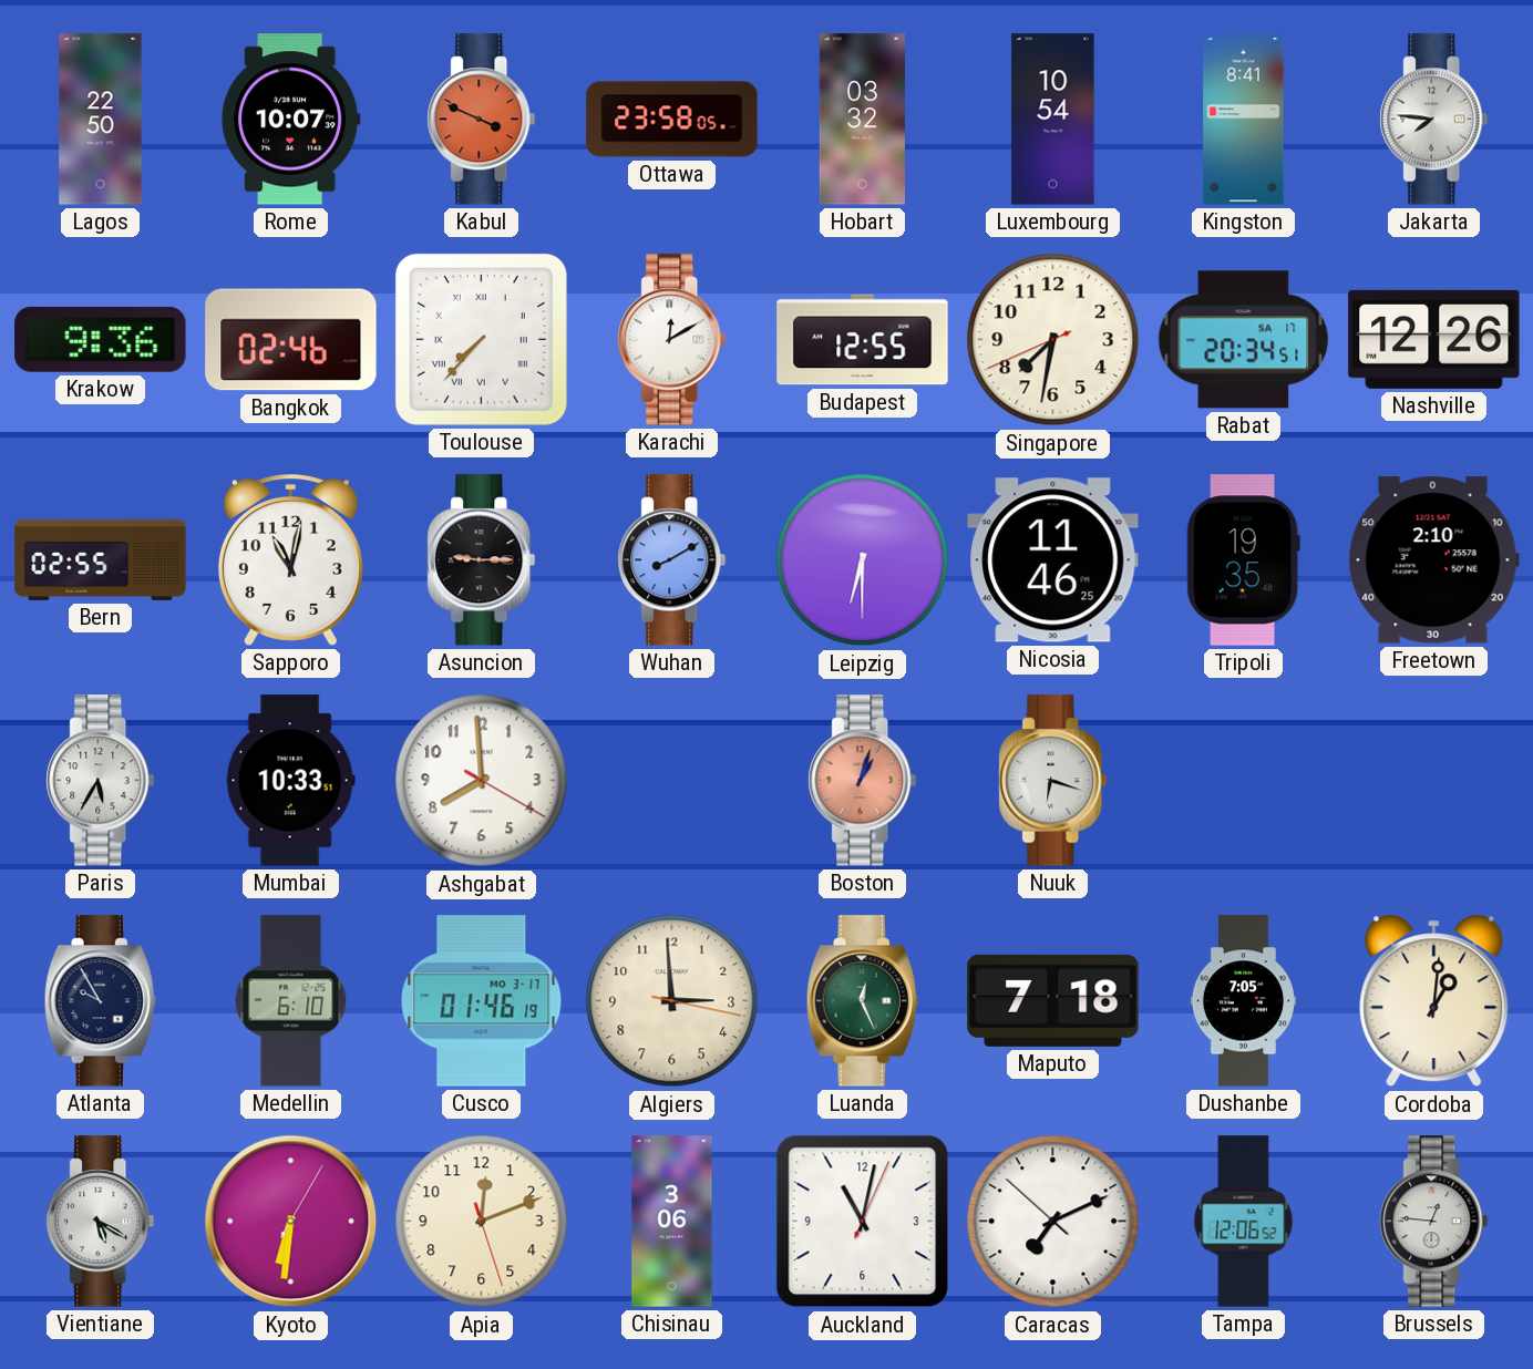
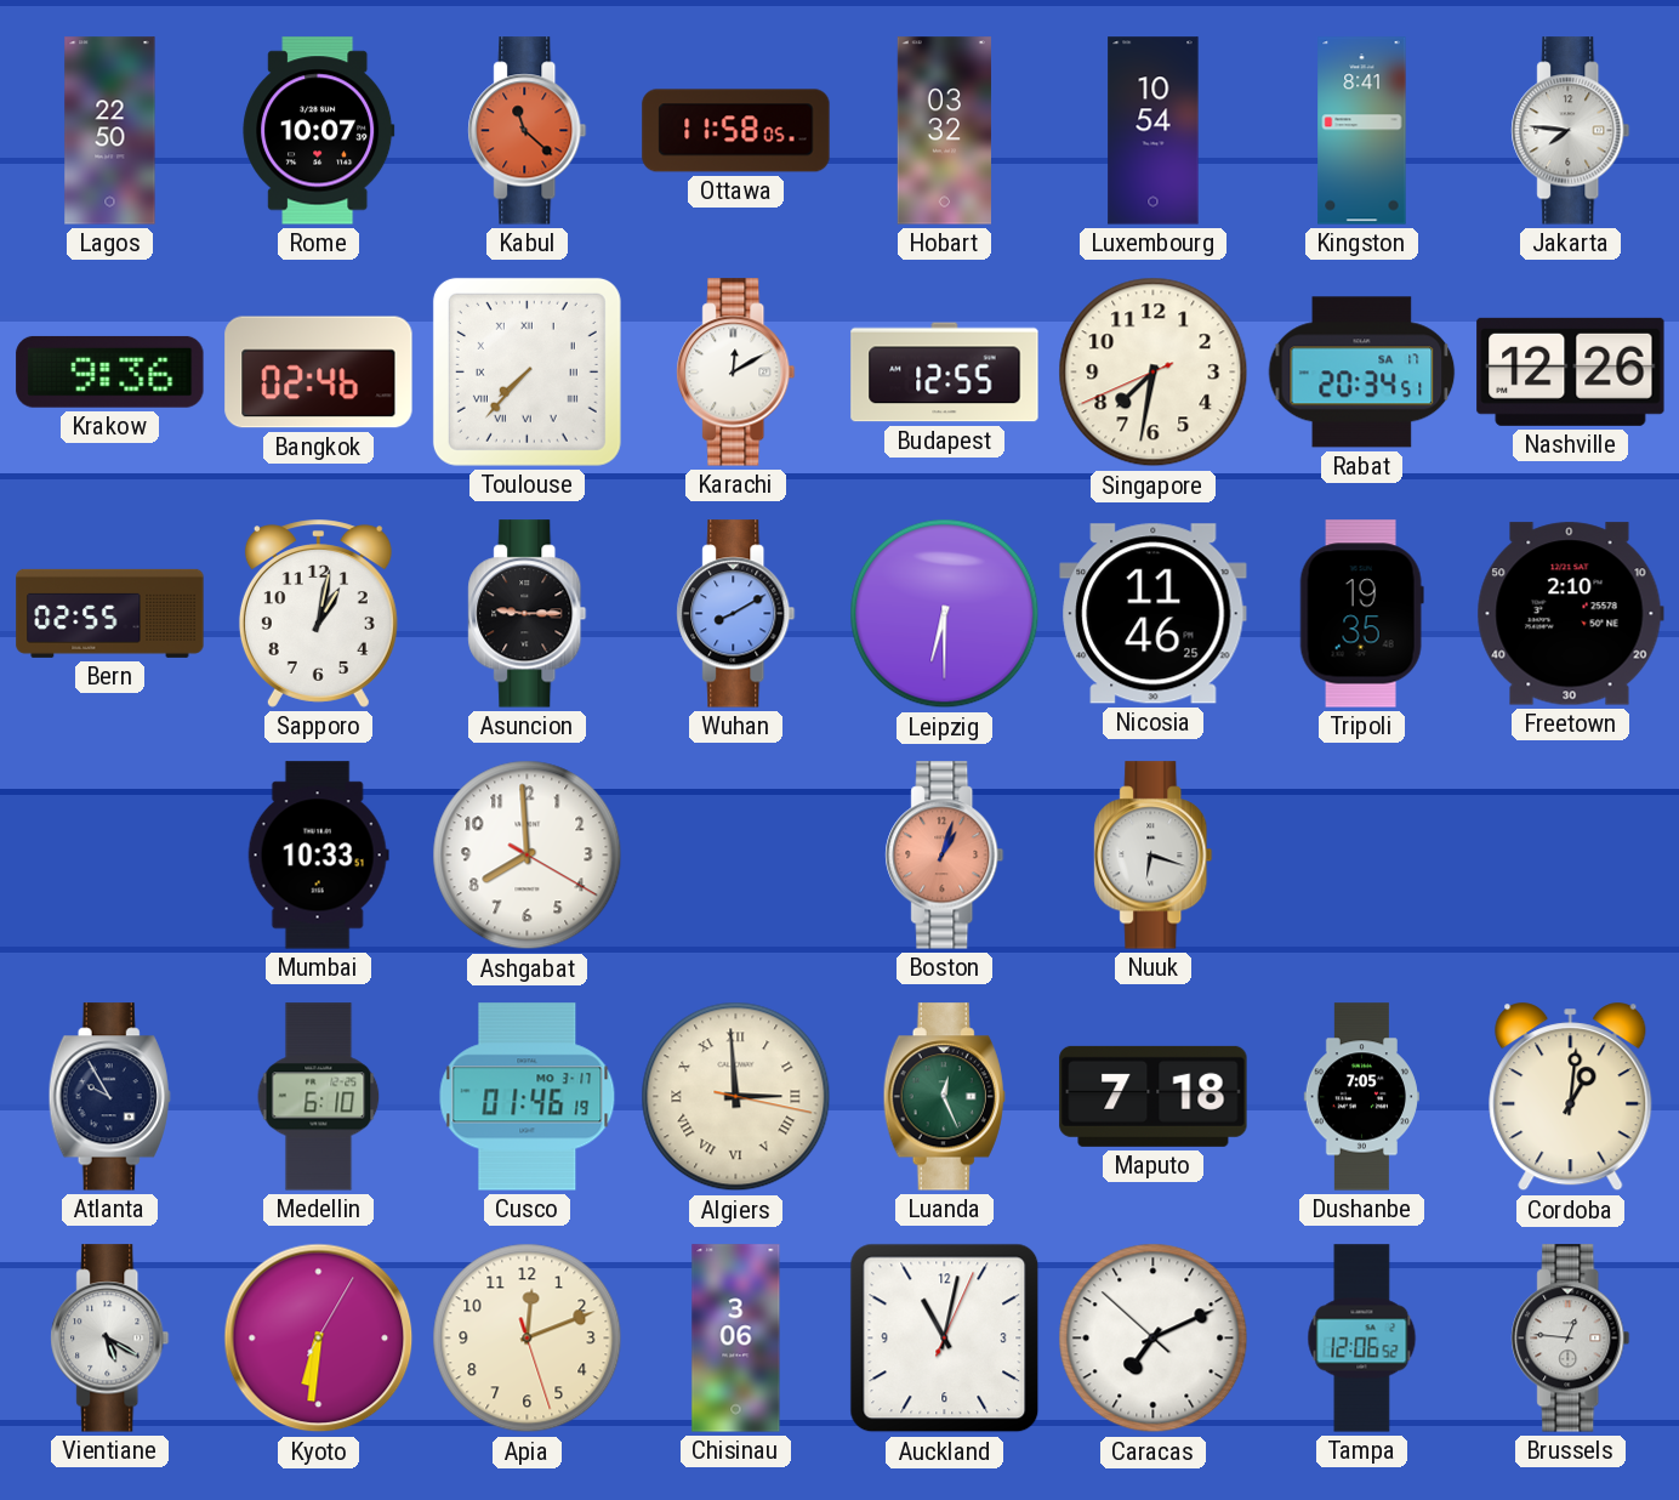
Kabul: 3:49 -> 11:22 (528, 131)
Ottawa: 23:58 -> 11:58 (736, 131)
Sapporo: 11:02 -> 1:02 (318, 614)
Paris: 5:35 -> none (101, 781)
Algiers numerals: Arabic -> Roman (736, 1097)
